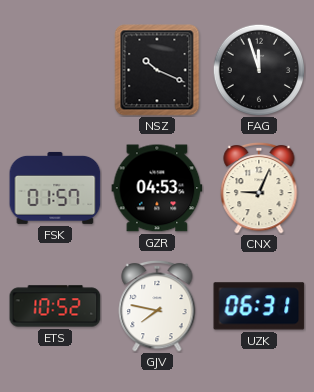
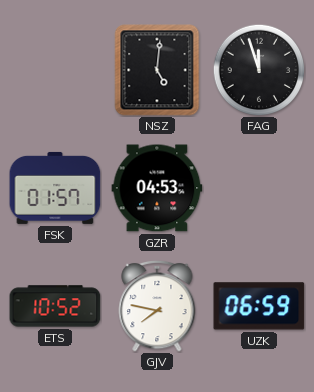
NSZ: 10:19 -> 5:01 (157, 70)
CNX: 9:04 -> none (259, 188)
UZK: 06:31 -> 06:59 (259, 306)
